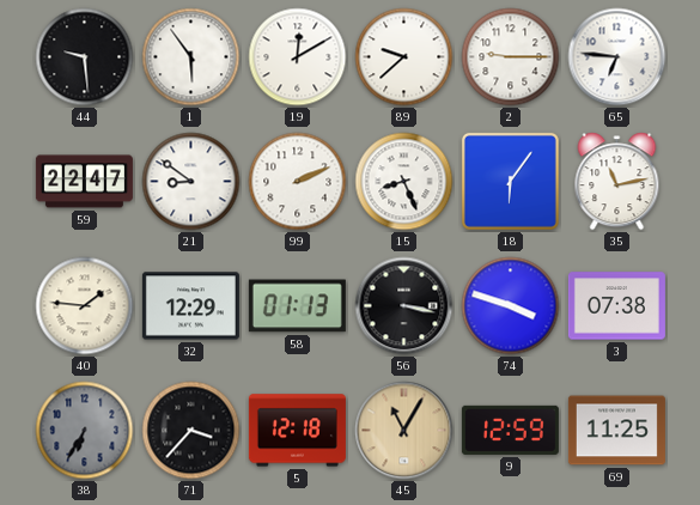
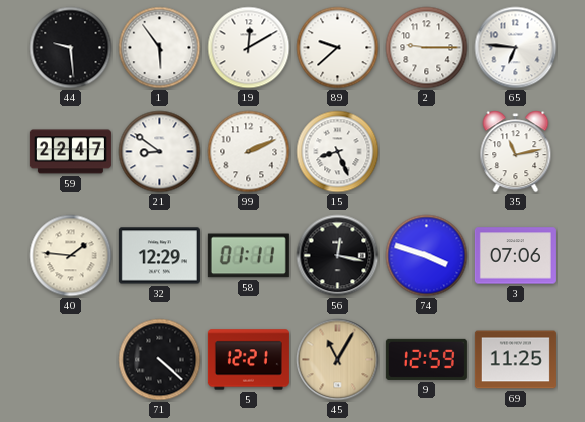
18: 6:06 -> none (510, 181)
58: 01:13 -> 01:11 (248, 256)
56: 3:17 -> 12:17 (338, 256)
3: 07:38 -> 07:06 (515, 256)
38: 6:35 -> none (85, 431)
71: 3:37 -> 4:22 (160, 360)
5: 12:18 -> 12:21 (248, 360)
